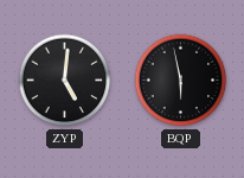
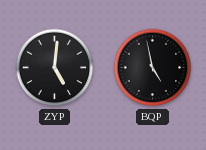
BQP: 5:58 -> 4:58 (153, 68)
